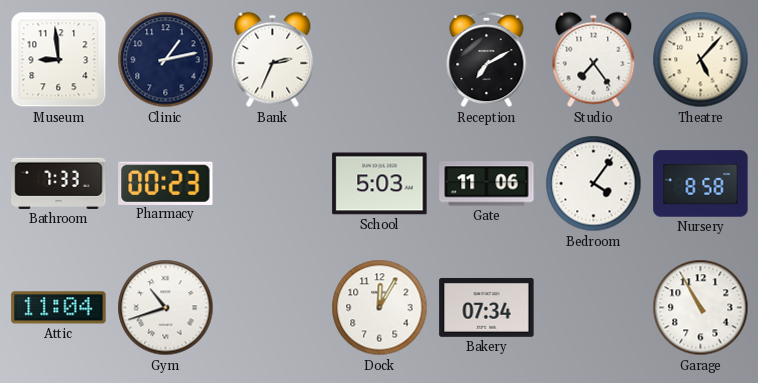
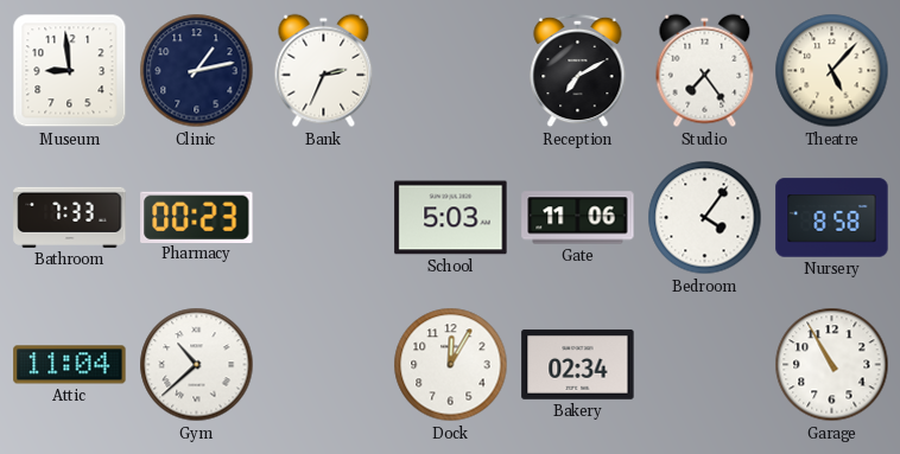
Gym: 10:42 -> 10:38 (197, 365)
Bakery: 07:34 -> 02:34 (578, 364)
